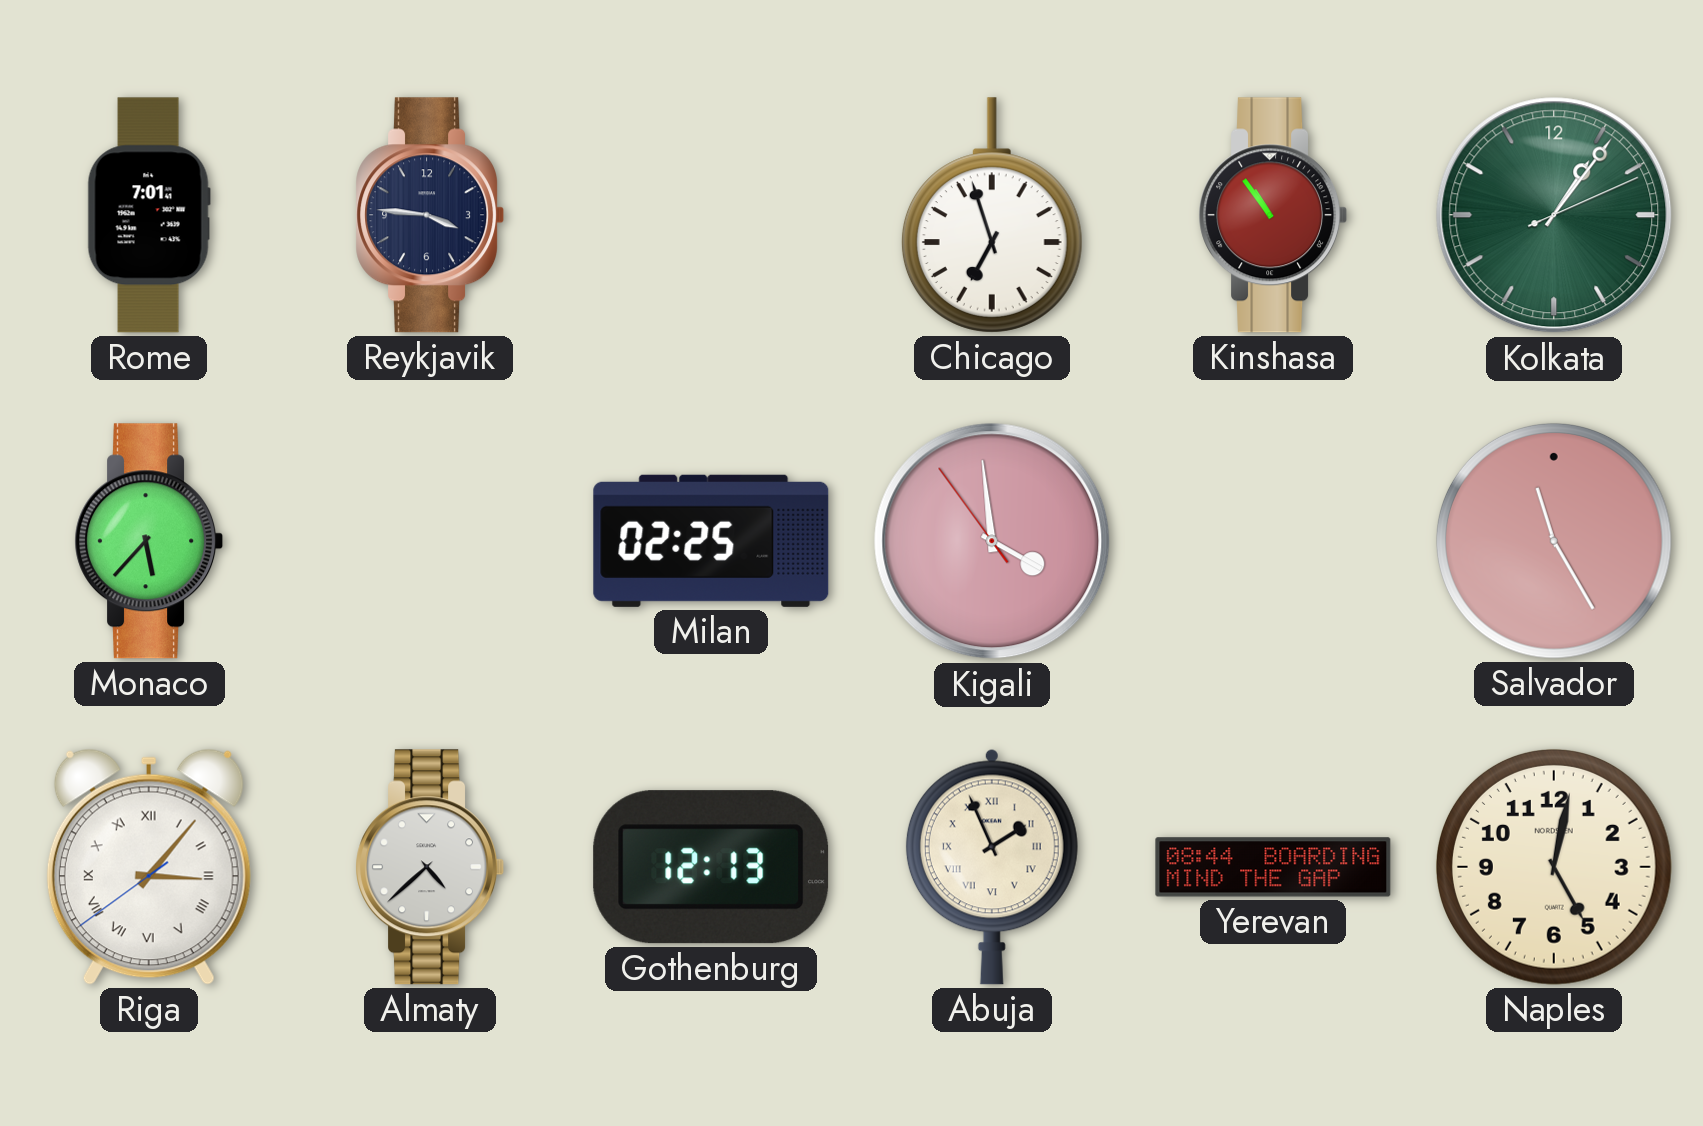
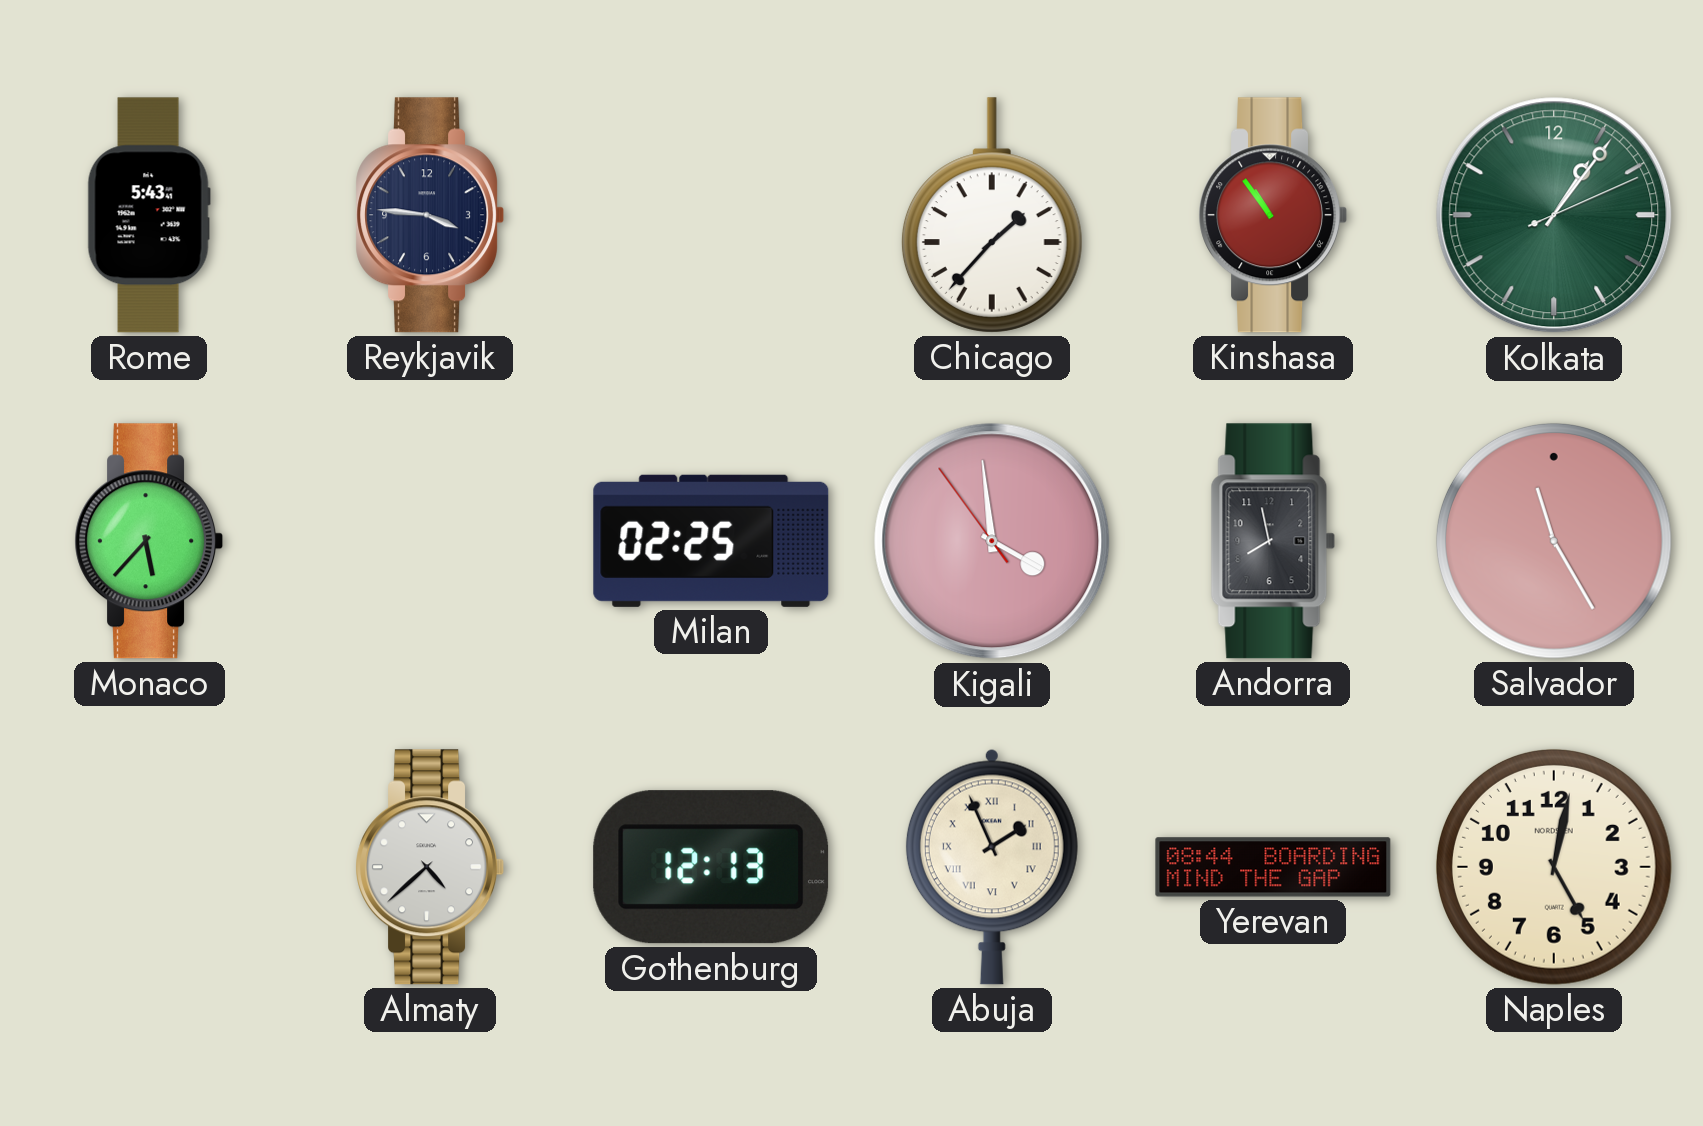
Rome: 7:01 -> 5:43 (149, 215)
Chicago: 6:57 -> 1:37 (992, 215)
Andorra: none -> 7:58 (1273, 541)
Riga: 3:06 -> none (149, 867)
